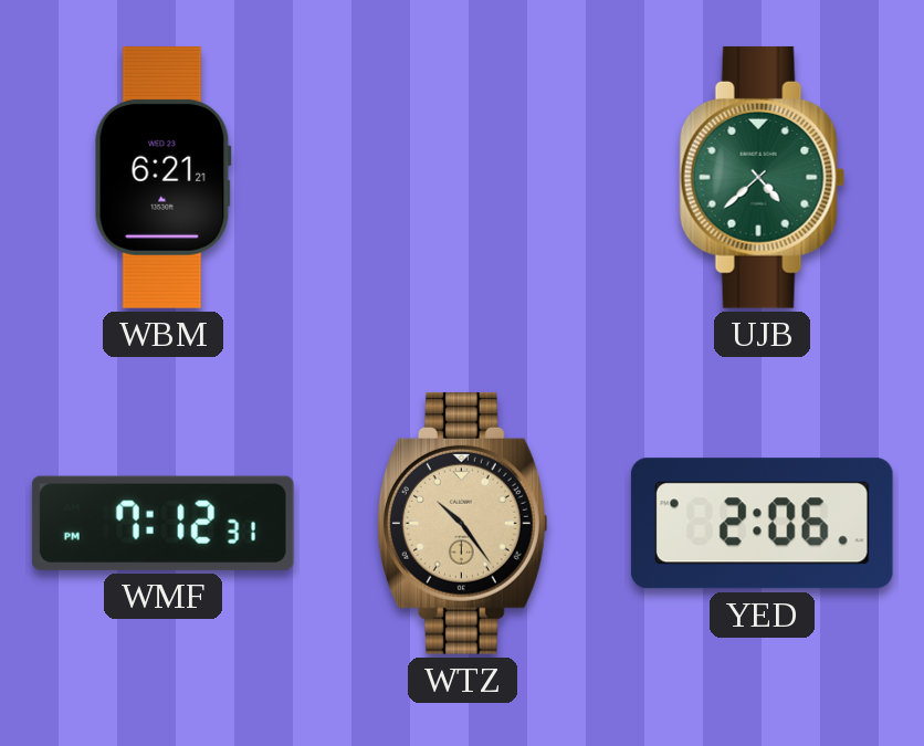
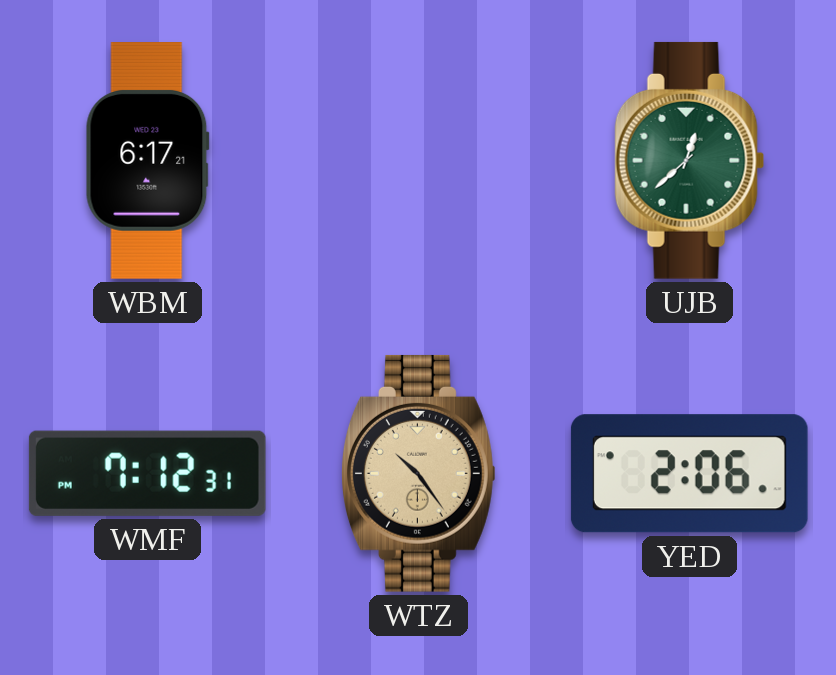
WBM: 6:21 -> 6:17 (147, 161)
UJB: 4:38 -> 12:38 (690, 160)
